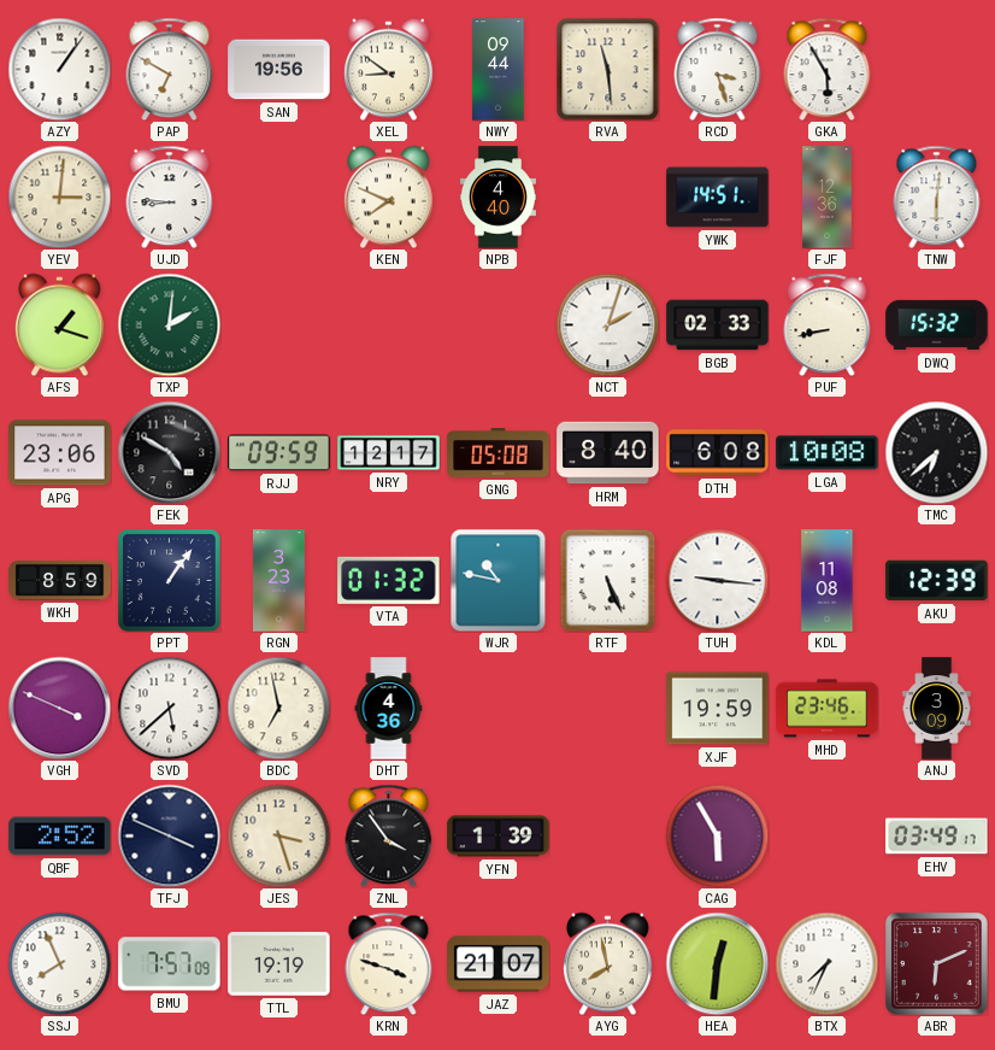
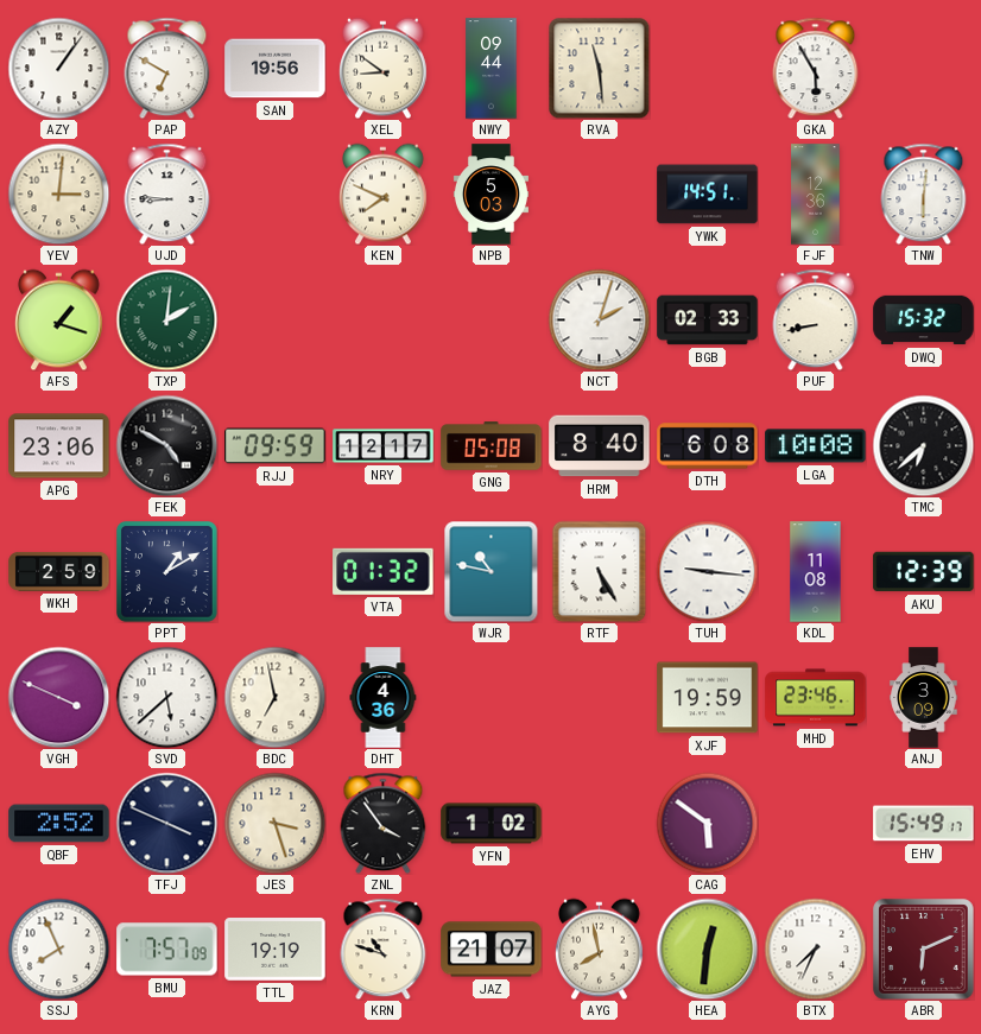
RCD: 3:27 -> none (718, 69)
NPB: 4:40 -> 5:03 (491, 195)
WKH: 8:59 -> 2:59 (59, 571)
PPT: 1:06 -> 1:10 (167, 572)
RGN: 3:23 -> none (278, 581)
RTF: 5:26 -> 5:25 (600, 571)
YFN: 1:39 -> 1:02 (492, 824)
CAG: 5:55 -> 5:51 (707, 823)
EHV: 03:49 -> 15:49 (924, 824)
KRN: 3:48 -> 10:48 (384, 949)
